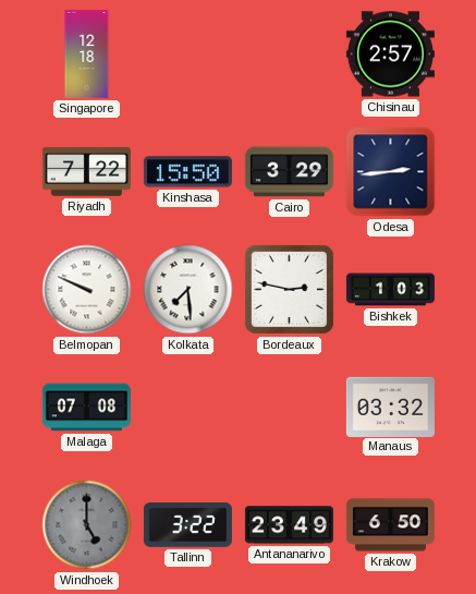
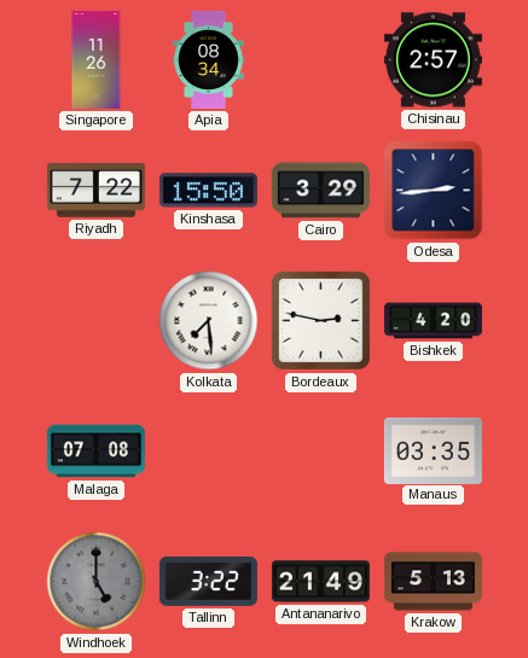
Singapore: 12:18 -> 11:26 (97, 59)
Apia: none -> 08:34 (209, 59)
Belmopan: 9:49 -> none (87, 290)
Bishkek: 1:03 -> 4:20 (433, 321)
Manaus: 03:32 -> 03:35 (433, 450)
Antananarivo: 23:49 -> 21:49 (320, 582)
Krakow: 6:50 -> 5:13 (433, 582)
